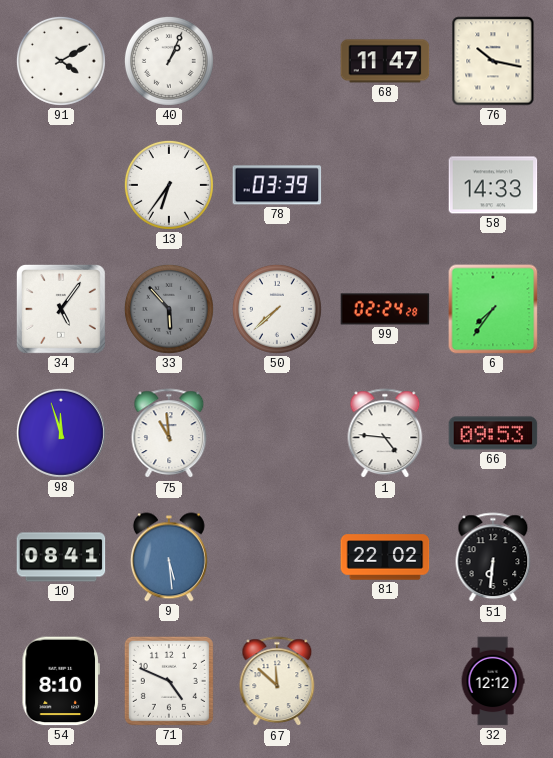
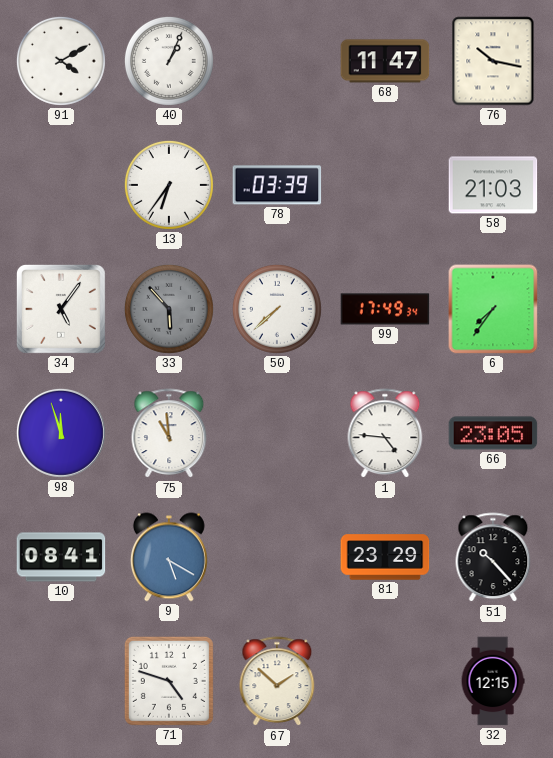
58: 14:33 -> 21:03 (493, 185)
99: 02:24 -> 17:49 (385, 309)
66: 09:53 -> 23:05 (493, 433)
9: 5:29 -> 5:20 (169, 557)
81: 22:02 -> 23:29 (385, 557)
51: 6:31 -> 10:23 (493, 558)
54: 8:10 -> none (61, 681)
71: 4:49 -> 4:48 (169, 681)
67: 11:52 -> 1:52 (277, 682)
32: 12:12 -> 12:15 (493, 681)
